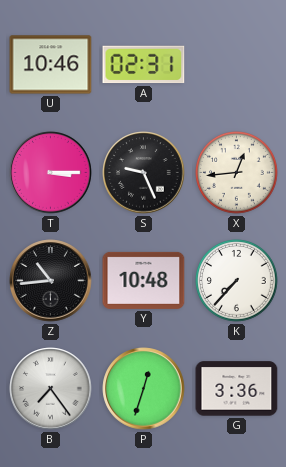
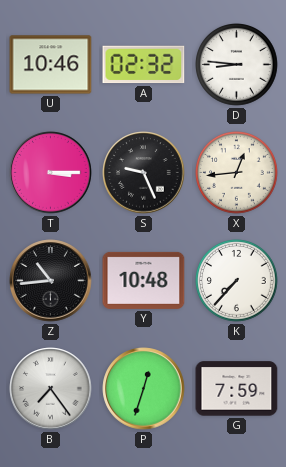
A: 02:31 -> 02:32 (144, 65)
D: none -> 8:46 (237, 65)
G: 3:36 -> 7:59 (237, 389)
